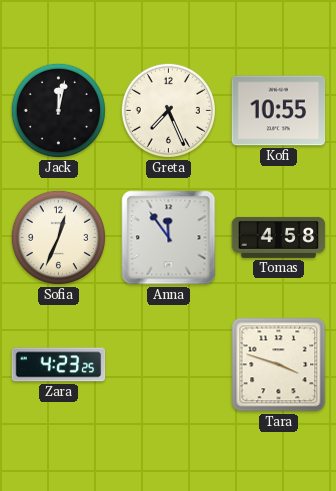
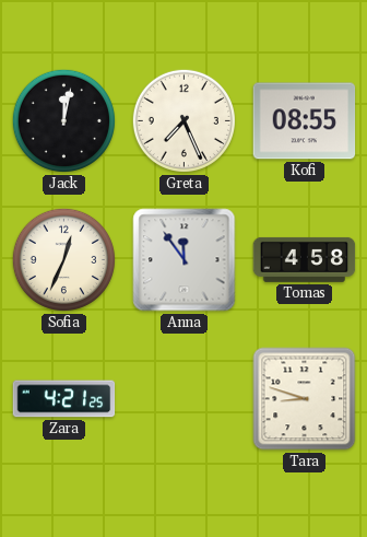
Kofi: 10:55 -> 08:55 (305, 121)
Zara: 4:23 -> 4:21 (64, 399)
Tara: 3:48 -> 8:48 (305, 399)
